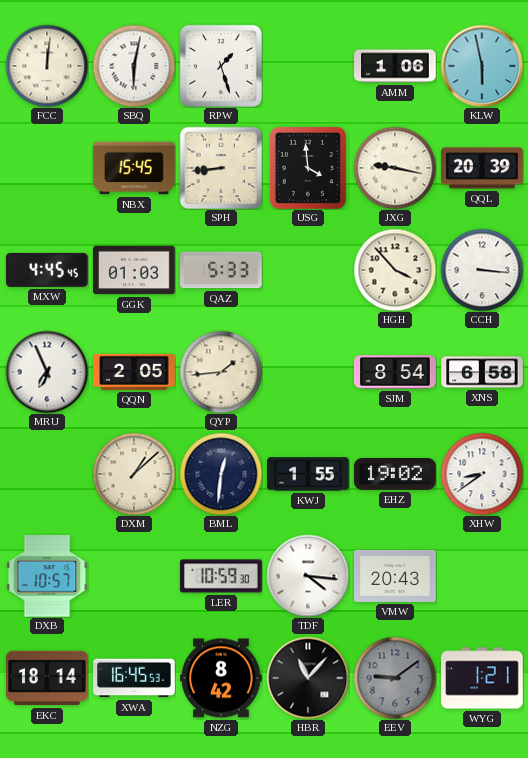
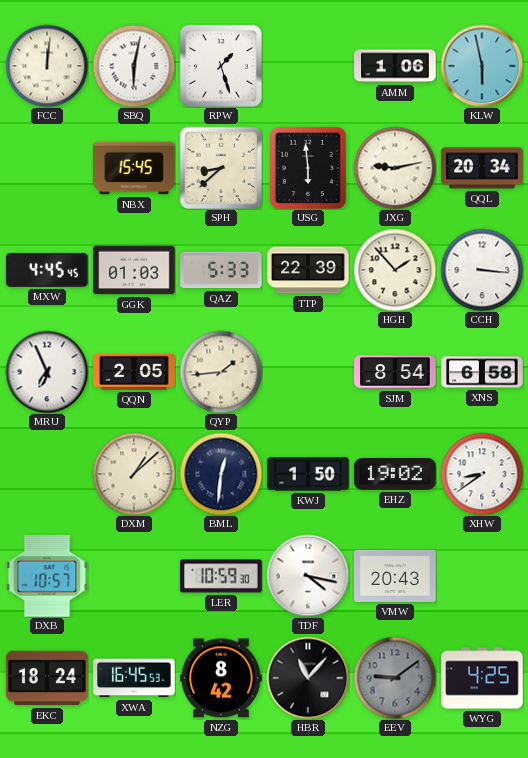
SPH: 8:44 -> 8:38 (221, 168)
USG: 3:59 -> 5:59 (308, 168)
JXG: 9:17 -> 9:13 (395, 168)
QQL: 20:39 -> 20:34 (482, 168)
TTP: none -> 22:39 (308, 270)
HGH: 3:53 -> 1:53 (395, 270)
KWJ: 1:55 -> 1:50 (308, 474)
TDF: 4:16 -> 4:17 (308, 576)
EKC: 18:14 -> 18:24 (47, 678)
WYG: 1:21 -> 4:25 (482, 678)
